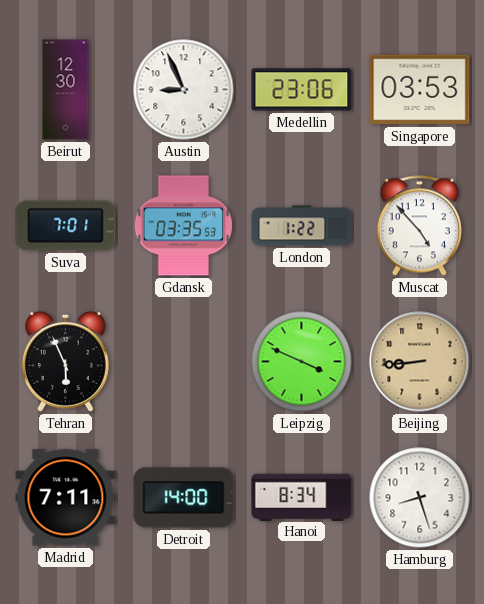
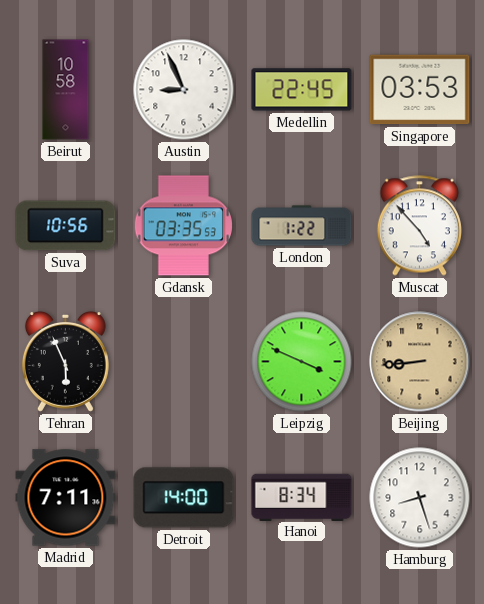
Beirut: 12:30 -> 10:58 (66, 90)
Medellin: 23:06 -> 22:45 (302, 90)
Suva: 7:01 -> 10:56 (66, 226)
